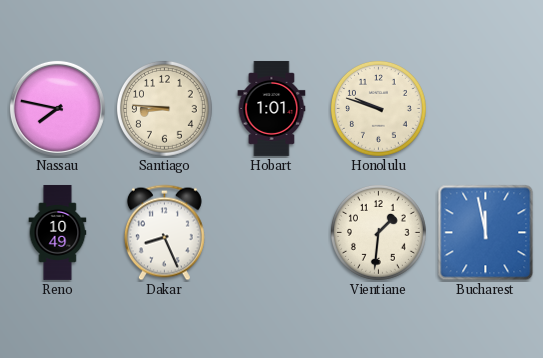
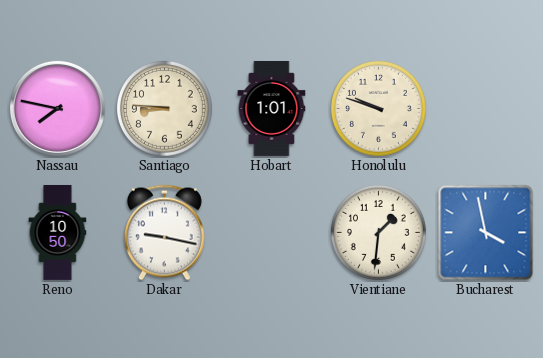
Reno: 10:49 -> 10:50 (58, 232)
Dakar: 8:26 -> 9:17 (164, 233)
Bucharest: 11:58 -> 3:58 (486, 233)
